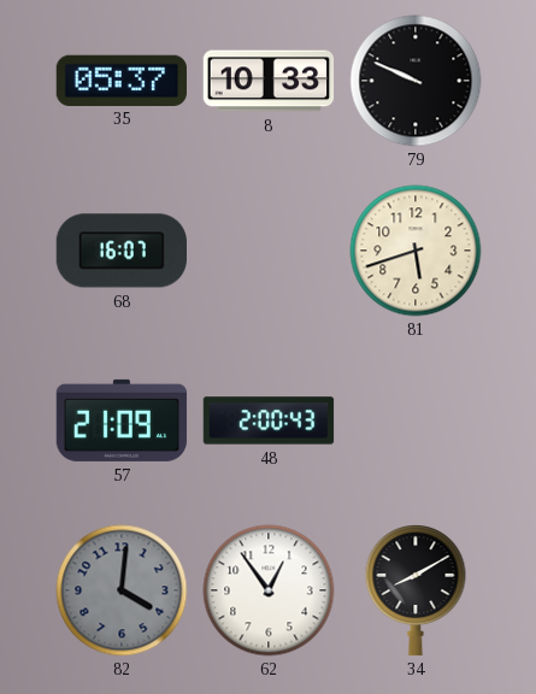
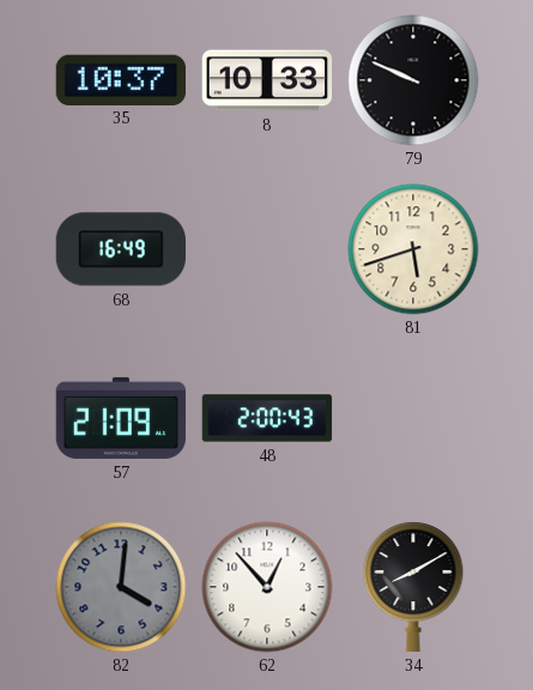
35: 05:37 -> 10:37 (120, 79)
68: 16:07 -> 16:49 (120, 249)
62: 12:54 -> 12:53 (267, 587)
